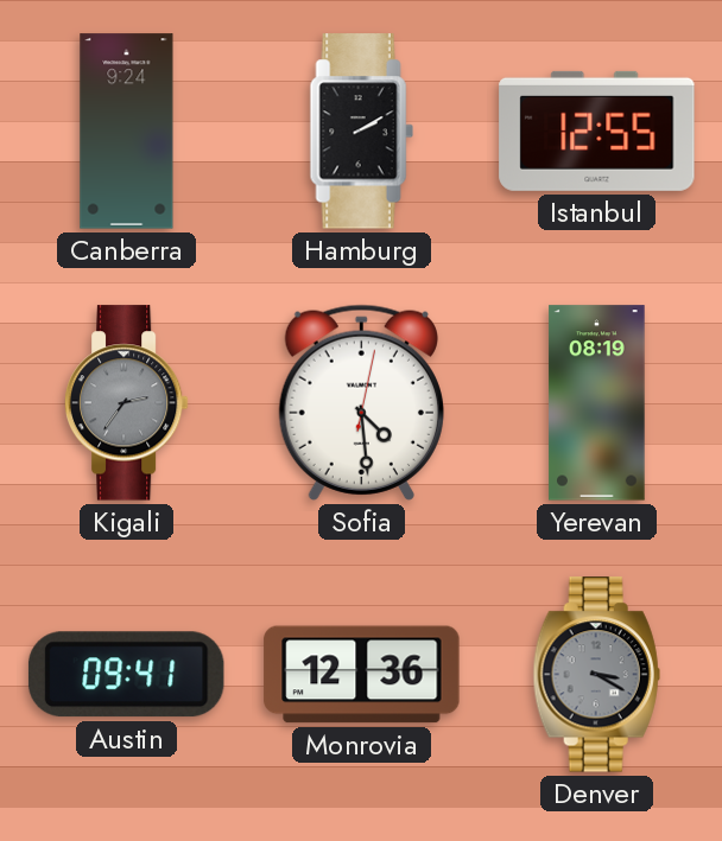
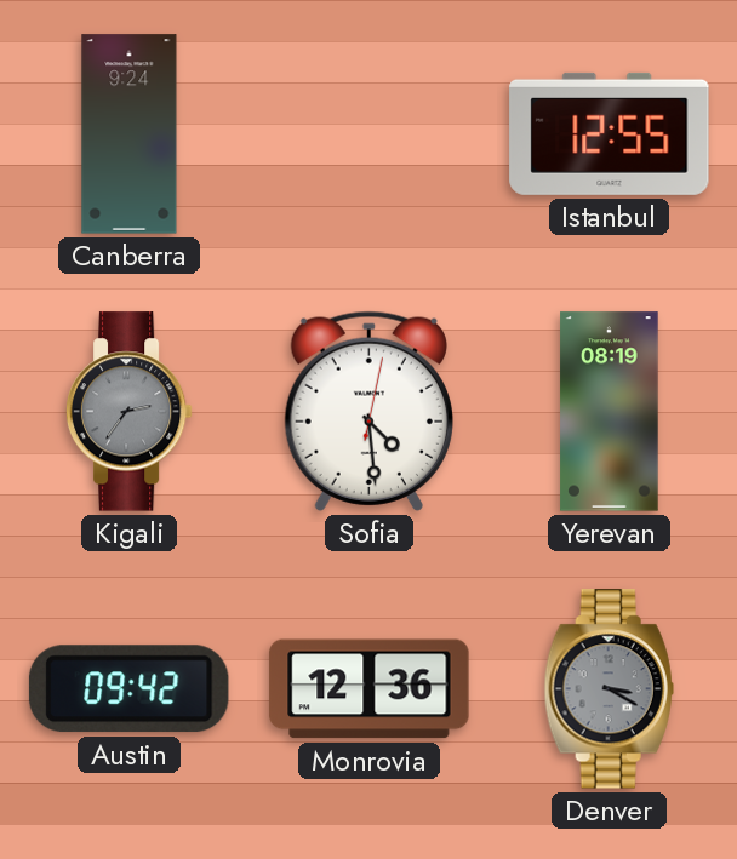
Hamburg: 2:10 -> none (361, 132)
Austin: 09:41 -> 09:42 (128, 689)
